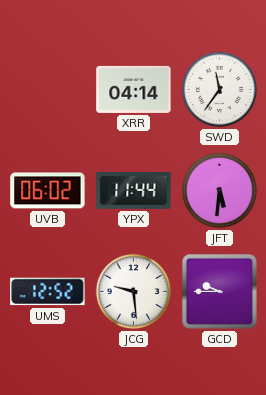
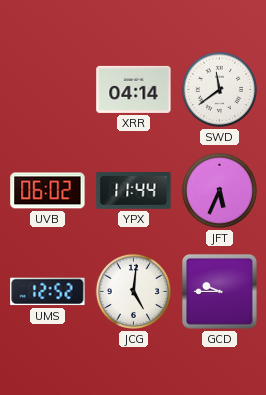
SWD: 11:36 -> 11:39 (219, 89)
JFT: 5:31 -> 5:34 (219, 190)
JCG: 9:29 -> 5:01 (133, 291)
